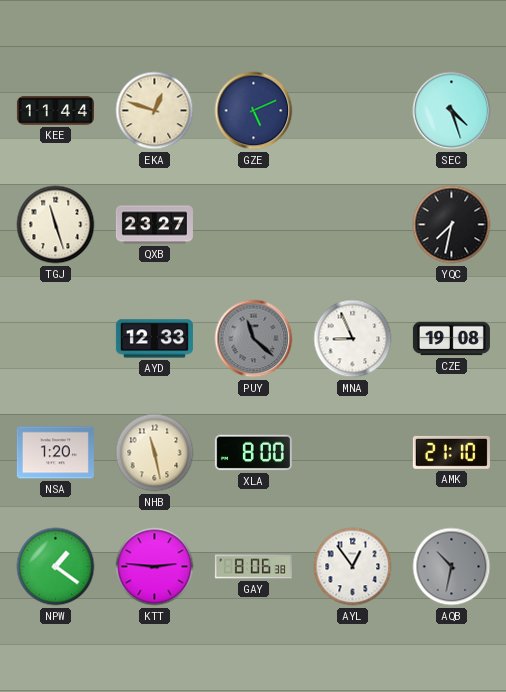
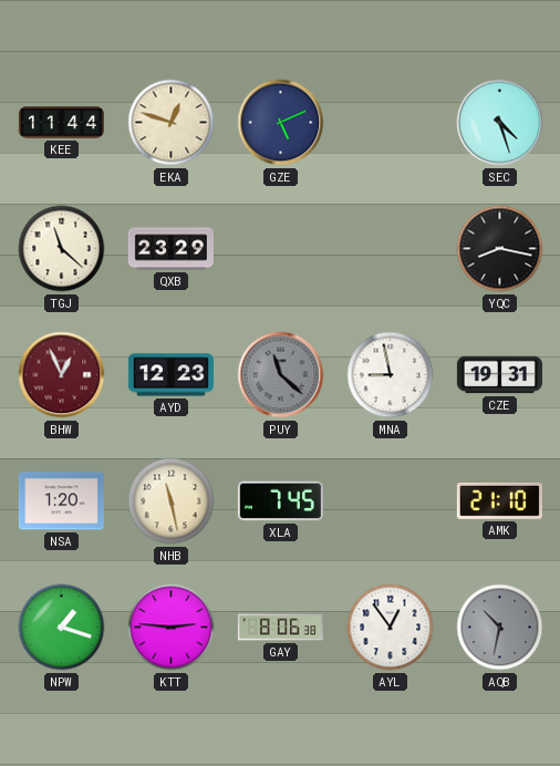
TGJ: 11:27 -> 11:22 (62, 249)
QXB: 23:27 -> 23:29 (170, 249)
YQC: 7:32 -> 8:17 (500, 249)
BHW: none -> 12:56 (62, 375)
AYD: 12:33 -> 12:23 (170, 375)
MNA: 8:56 -> 8:58 (391, 375)
CZE: 19:08 -> 19:31 (499, 375)
XLA: 8:00 -> 7:45 (280, 501)
NPW: 1:21 -> 1:18 (62, 628)
